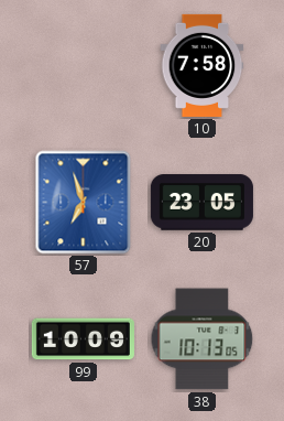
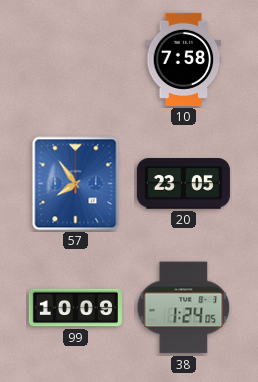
57: 6:57 -> 7:54 (76, 184)
38: 10:13 -> 1:24 (184, 308)
